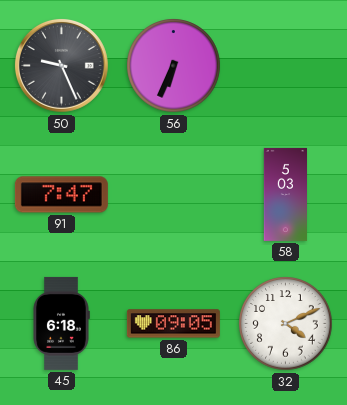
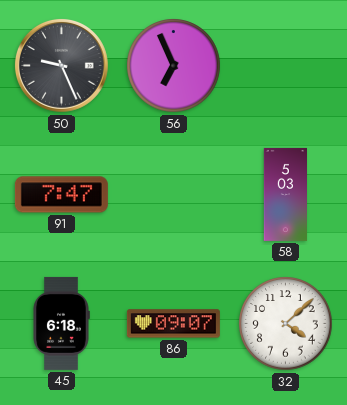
56: 6:34 -> 6:56 (174, 66)
86: 09:05 -> 09:07 (173, 324)
32: 4:11 -> 4:08 (286, 324)
